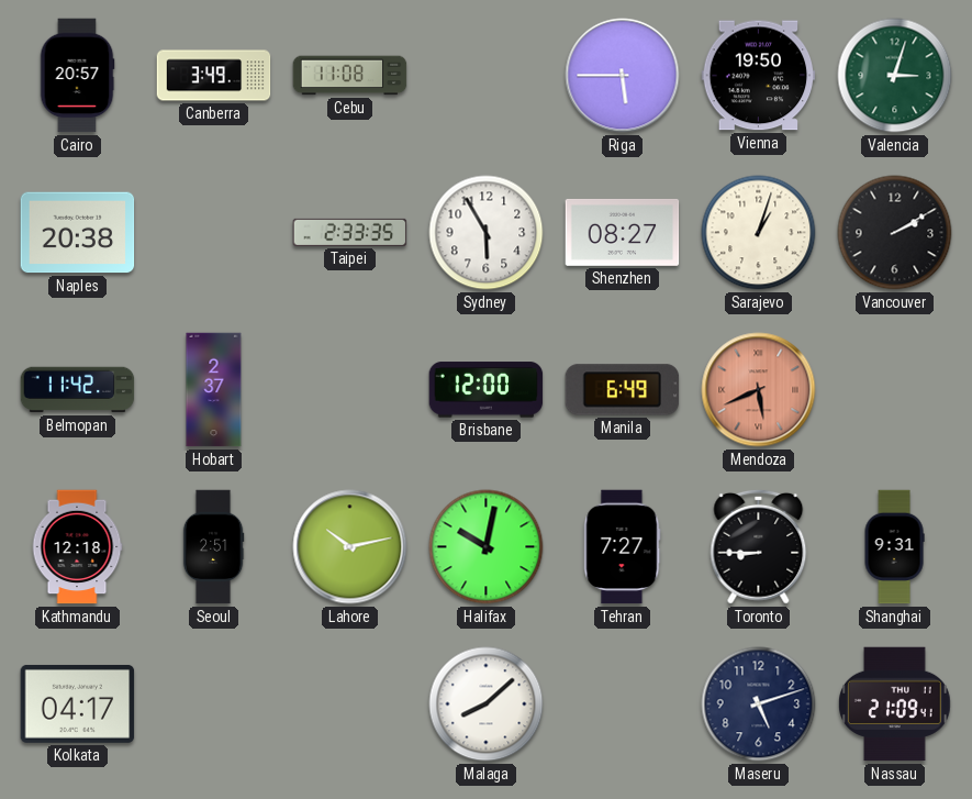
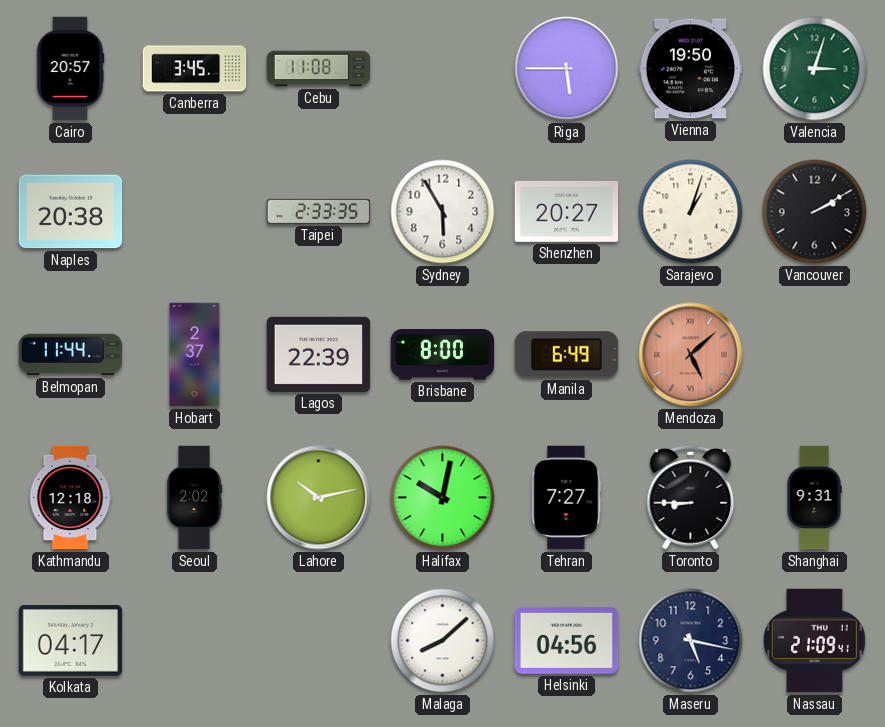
Canberra: 3:49 -> 3:45 (195, 69)
Shenzhen: 08:27 -> 20:27 (567, 211)
Belmopan: 11:42 -> 11:44 (71, 355)
Lagos: none -> 22:39 (319, 354)
Brisbane: 12:00 -> 8:00 (443, 355)
Mendoza: 5:41 -> 5:08 (691, 355)
Seoul: 2:51 -> 2:02 (194, 498)
Helsinki: none -> 04:56 (567, 641)
Maseru: 5:12 -> 5:17 (691, 641)
